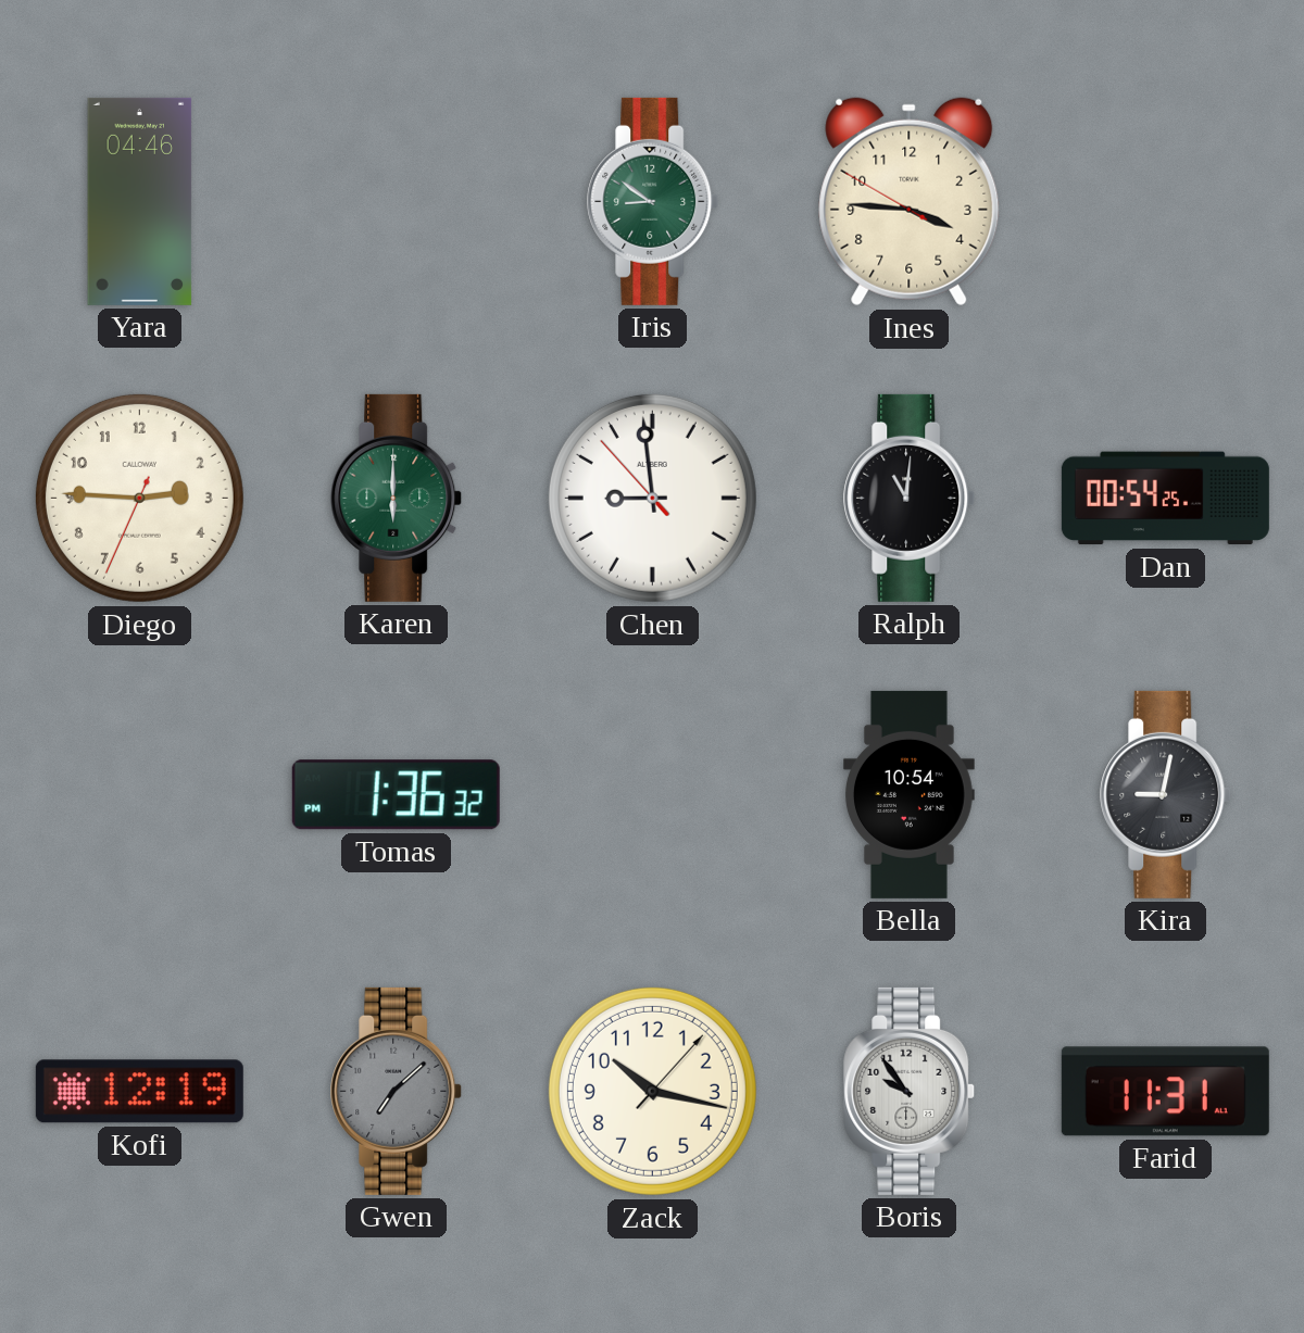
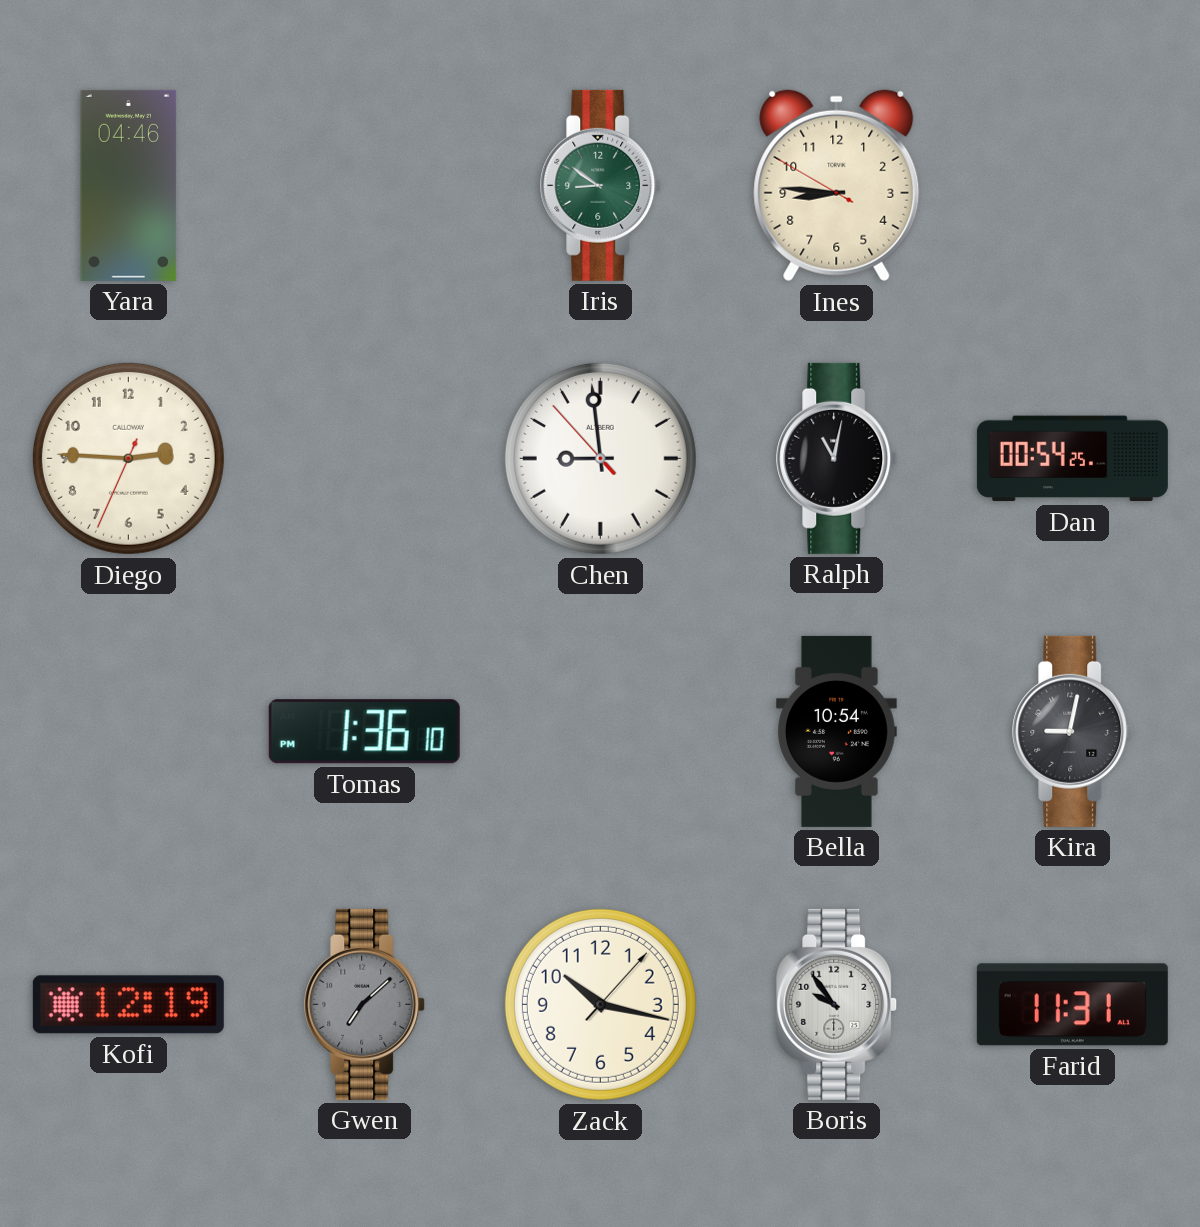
Ines: 3:45 -> 8:45 (837, 186)
Karen: 6:00 -> none (397, 498)
Ralph: 11:01 -> 11:02 (837, 458)
Tomas: 1:36:32 PM -> 1:36:10 PM (364, 732)
